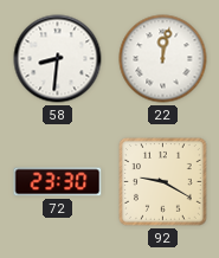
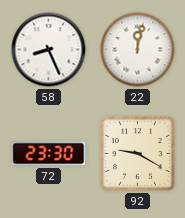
58: 8:31 -> 8:26 (49, 50)
